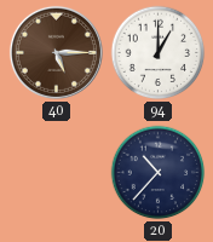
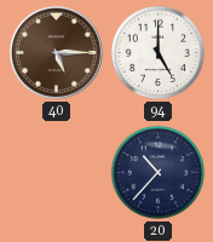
94: 1:00 -> 5:00 (159, 53)
